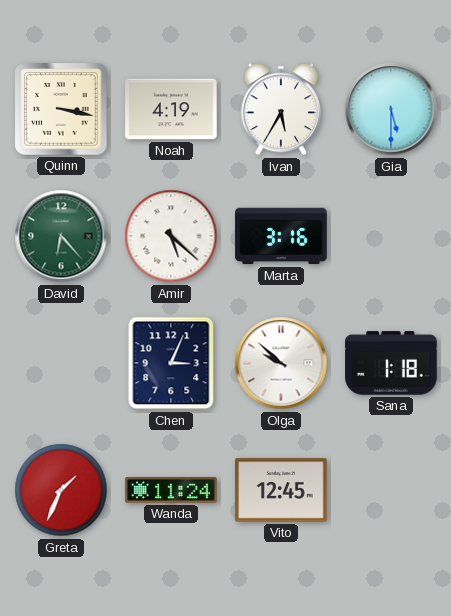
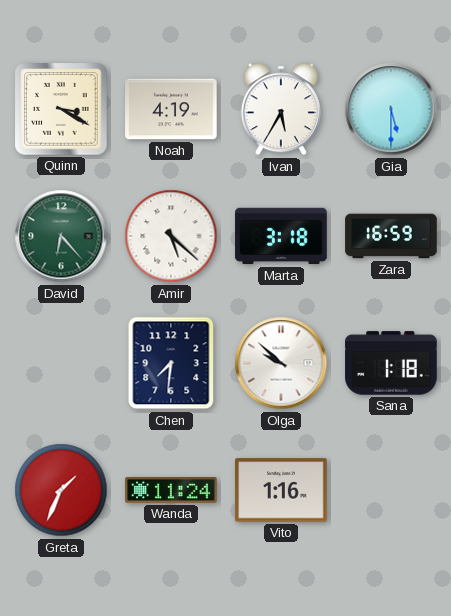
Quinn: 3:17 -> 3:20 (61, 109)
Marta: 3:16 -> 3:18 (281, 236)
Zara: none -> 16:59 (391, 236)
Chen: 3:04 -> 7:31 (171, 363)
Vito: 12:45 -> 1:16 (281, 490)
